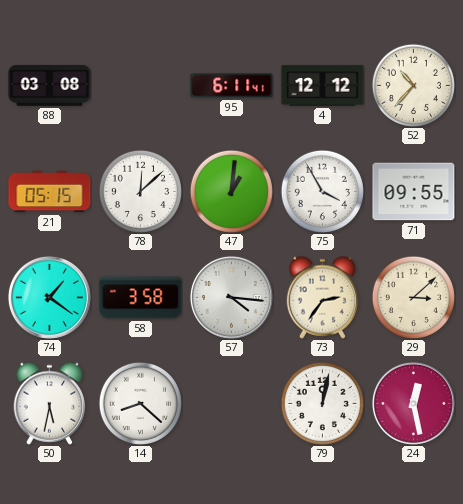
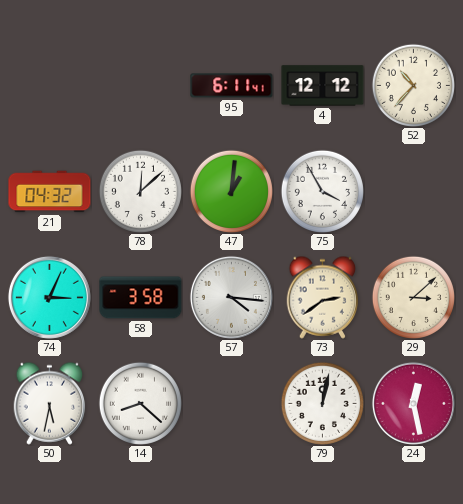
88: 03:08 -> none (50, 85)
21: 05:15 -> 04:32 (50, 192)
71: 09:55 -> none (414, 192)
74: 1:21 -> 3:04 (49, 297)
73: 2:36 -> 2:39 (323, 297)
